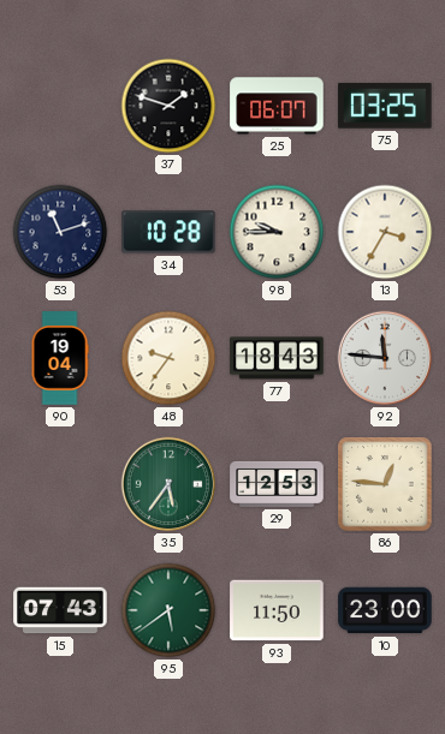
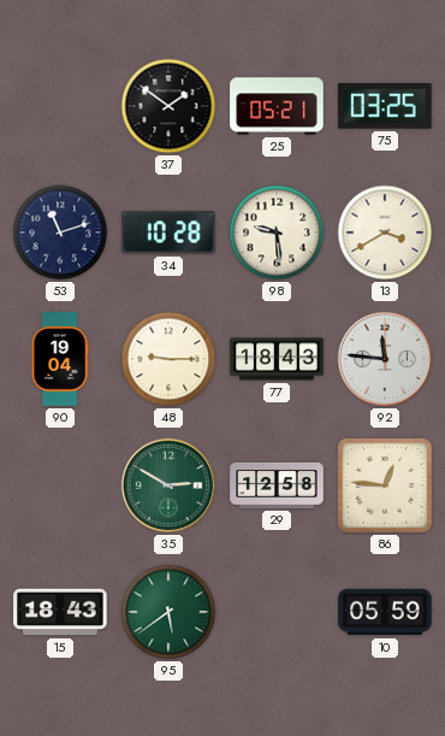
37: 1:48 -> 1:51 (168, 106)
25: 06:07 -> 05:21 (277, 106)
98: 9:45 -> 9:29 (277, 232)
13: 3:35 -> 3:40 (385, 232)
48: 9:36 -> 9:15 (168, 359)
35: 5:36 -> 2:50 (168, 485)
29: 12:53 -> 12:58 (277, 485)
15: 07:43 -> 18:43 (60, 612)
93: 11:50 -> none (277, 610)
10: 23:00 -> 05:59 (385, 612)
